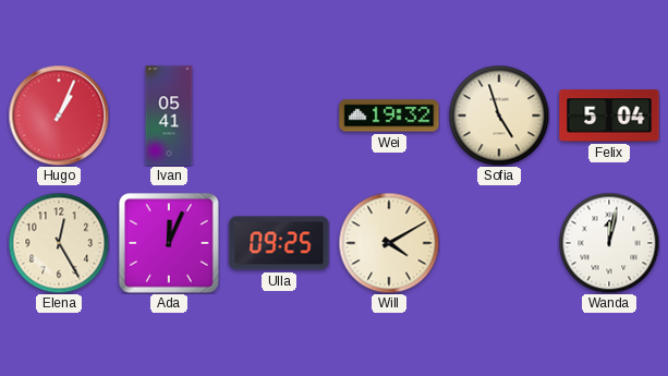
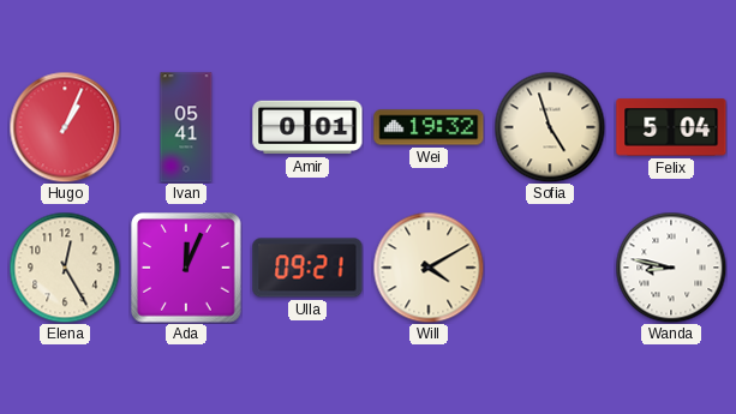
Amir: none -> 0:01 (307, 127)
Ulla: 09:25 -> 09:21 (307, 268)
Wanda: 12:02 -> 8:47 (671, 268)
